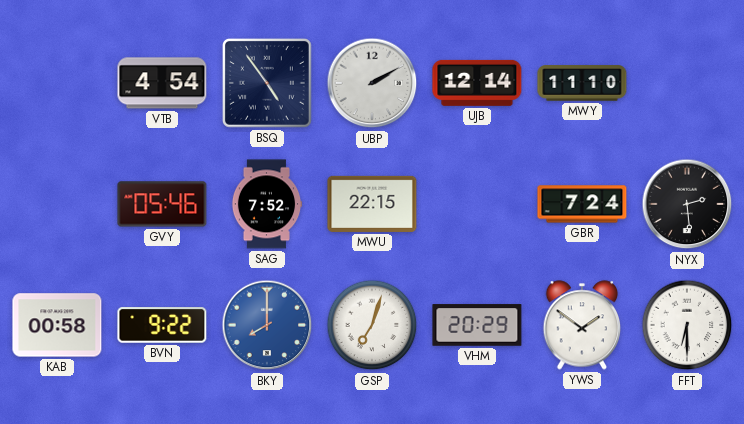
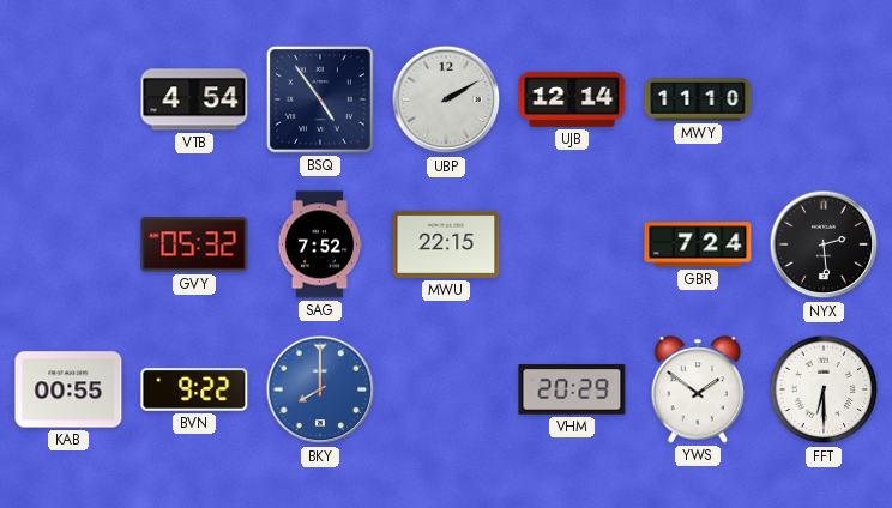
GVY: 05:46 -> 05:32 (194, 244)
KAB: 00:58 -> 00:55 (68, 389)
GSP: 7:03 -> none (372, 325)
